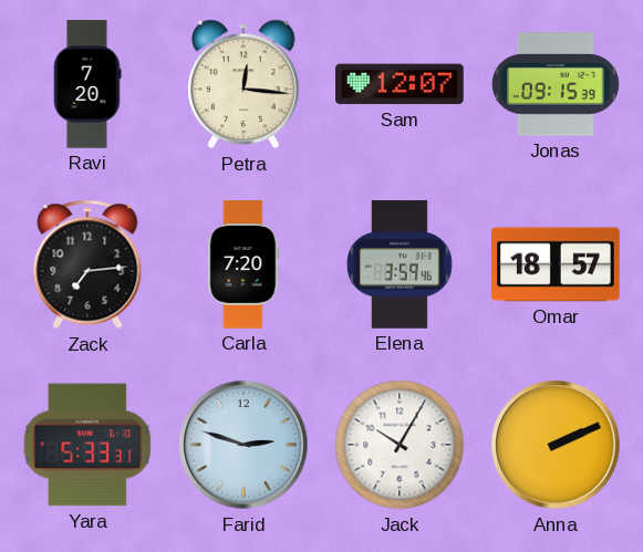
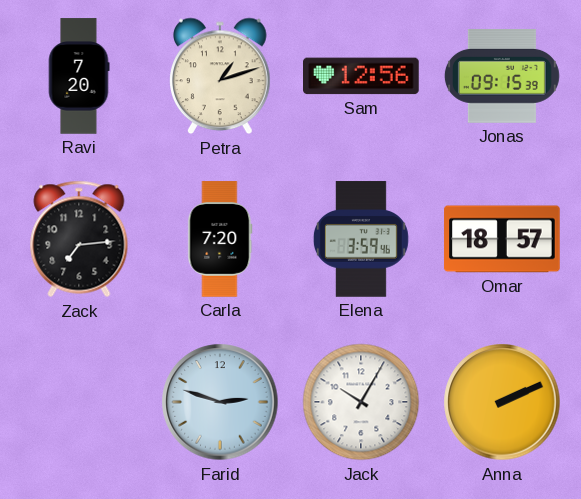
Petra: 12:16 -> 1:12 (220, 76)
Sam: 12:07 -> 12:56 (362, 76)
Yara: 5:33 -> none (87, 445)
